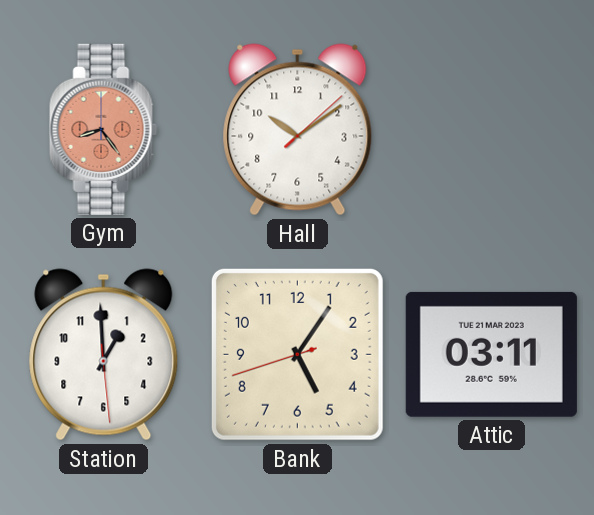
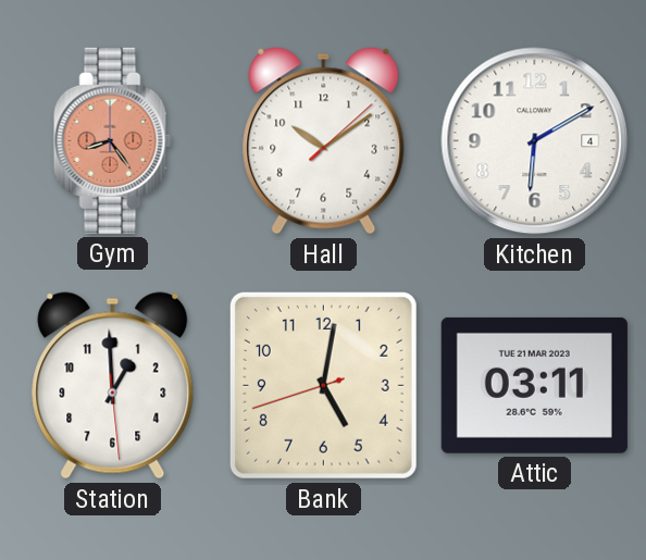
Kitchen: none -> 6:10 (535, 141)
Bank: 5:05 -> 5:01 (323, 385)
